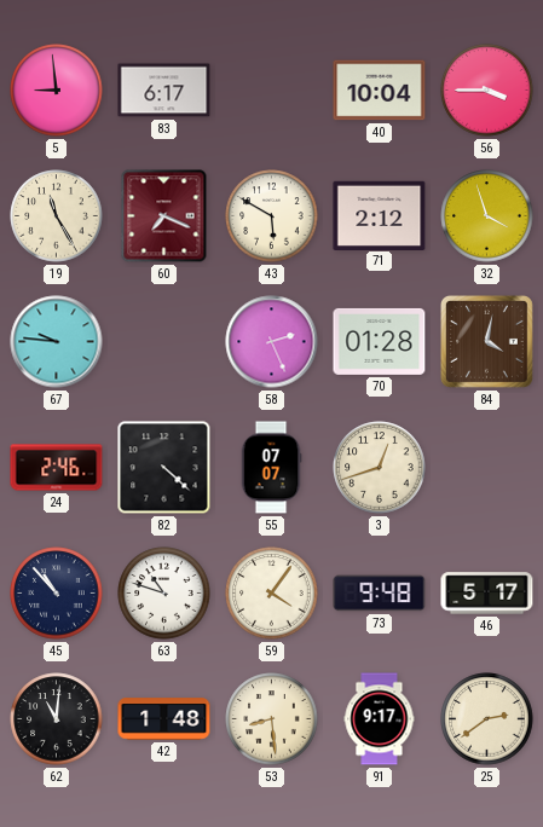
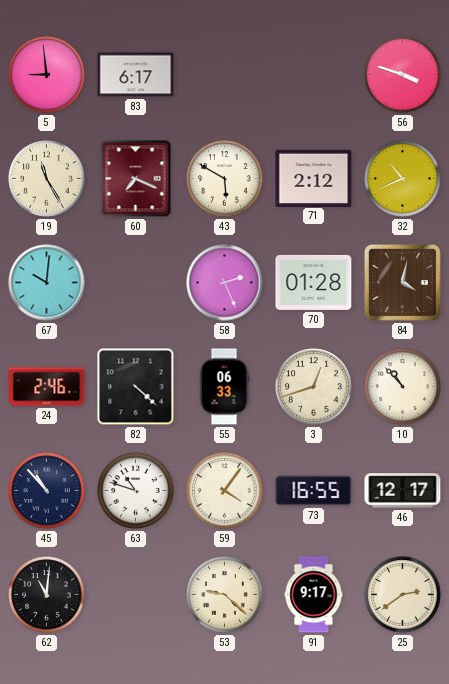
40: 10:04 -> none (380, 91)
56: 3:45 -> 3:48 (403, 75)
32: 3:57 -> 10:41 (403, 179)
67: 9:46 -> 10:01 (47, 283)
55: 07:07 -> 06:33 (224, 387)
10: none -> 10:53 (403, 387)
73: 9:48 -> 16:55 (314, 491)
46: 5:17 -> 12:17 (403, 491)
42: 1:48 -> none (164, 719)
53: 8:29 -> 9:22 (225, 595)
